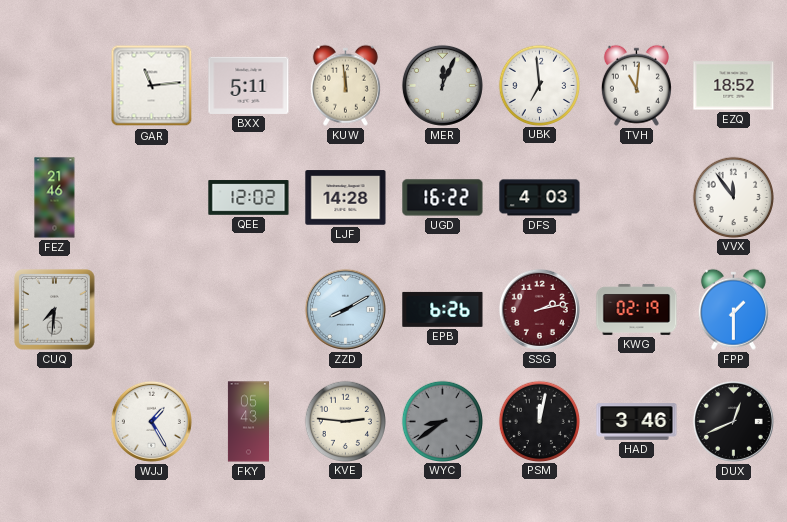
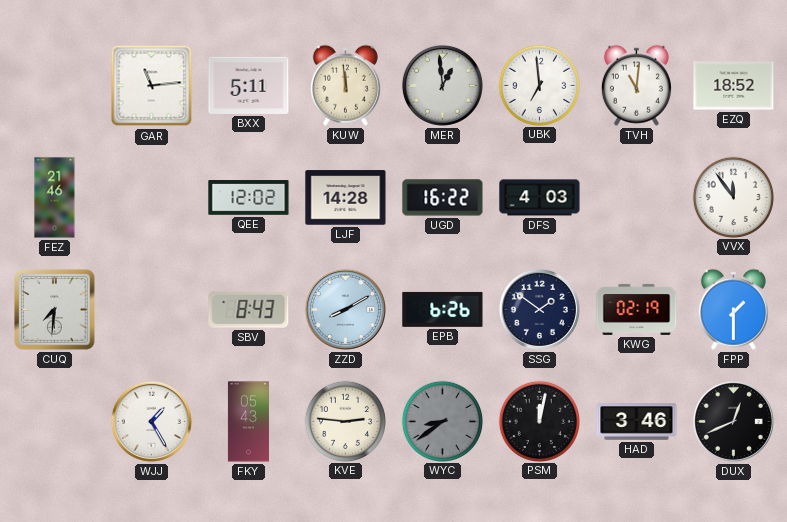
MER: 12:04 -> 12:59 (442, 85)
SBV: none -> 8:43 (249, 309)
SSG: 2:13 -> 1:51 (539, 309)
SSG dial: burgundy -> navy (539, 309)
